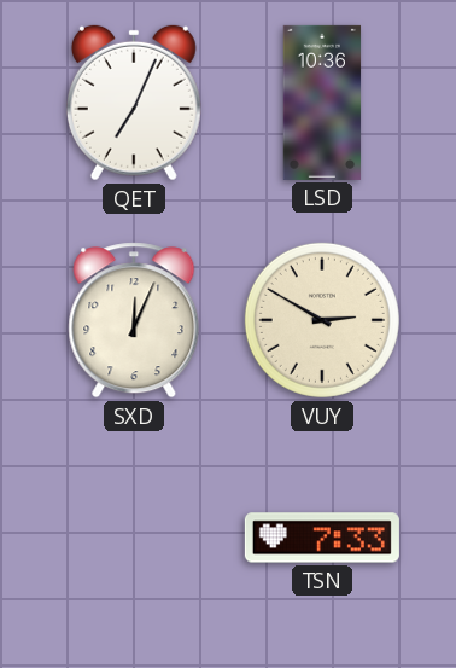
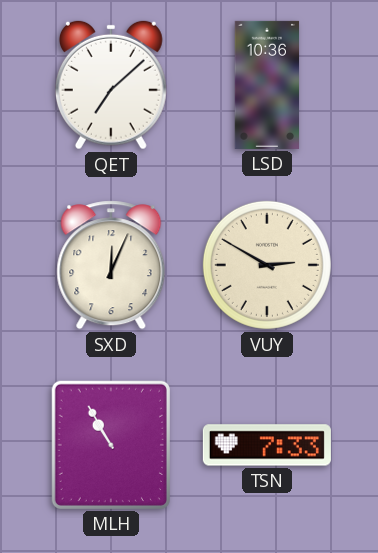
QET: 7:04 -> 7:08 (111, 85)
MLH: none -> 10:55 (111, 445)
